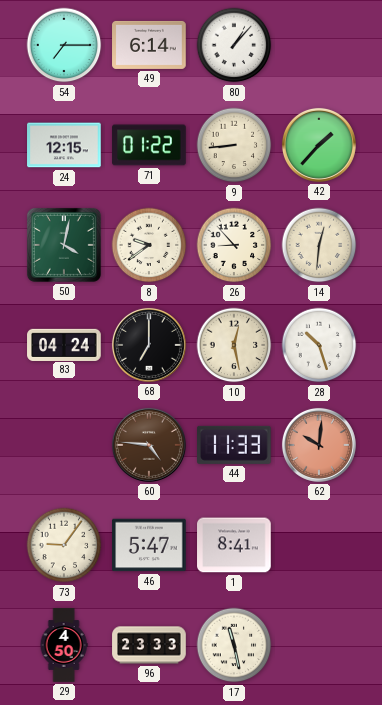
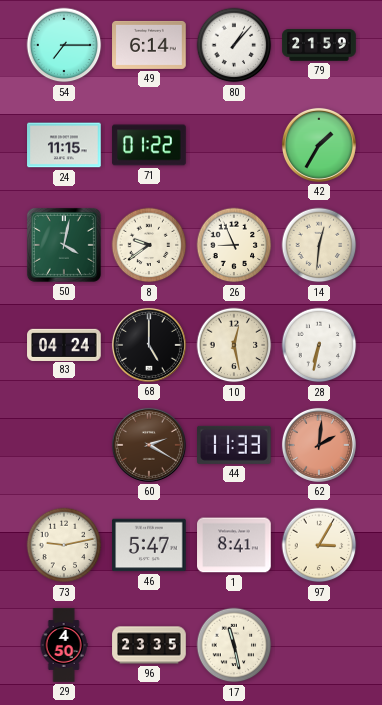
79: none -> 21:59 (319, 45)
24: 12:15 -> 11:15 (64, 145)
9: 8:44 -> none (234, 145)
42: 1:37 -> 1:35 (319, 145)
26: 8:53 -> 8:56 (234, 245)
68: 7:00 -> 5:00 (149, 345)
28: 10:27 -> 6:32 (319, 345)
60: 4:46 -> 2:20 (149, 445)
62: 10:01 -> 2:01 (319, 445)
73: 9:06 -> 9:13 (64, 545)
97: none -> 3:05 (319, 545)
96: 23:33 -> 23:35 (149, 645)
